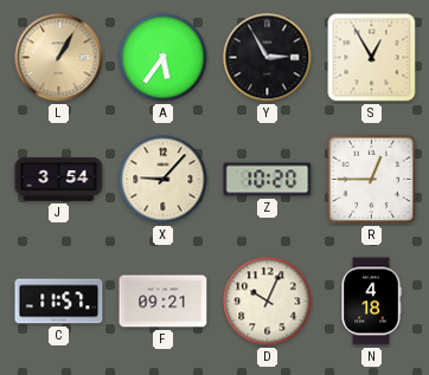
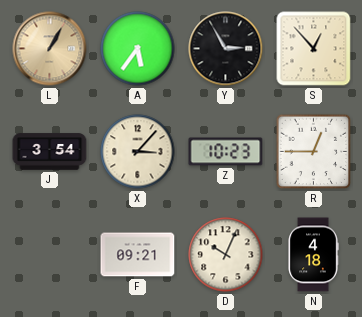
S: 12:55 -> 12:53 (314, 49)
X: 9:07 -> 3:07 (138, 152)
Z: 10:20 -> 10:23 (226, 152)
C: 11:57 -> none (59, 302)
